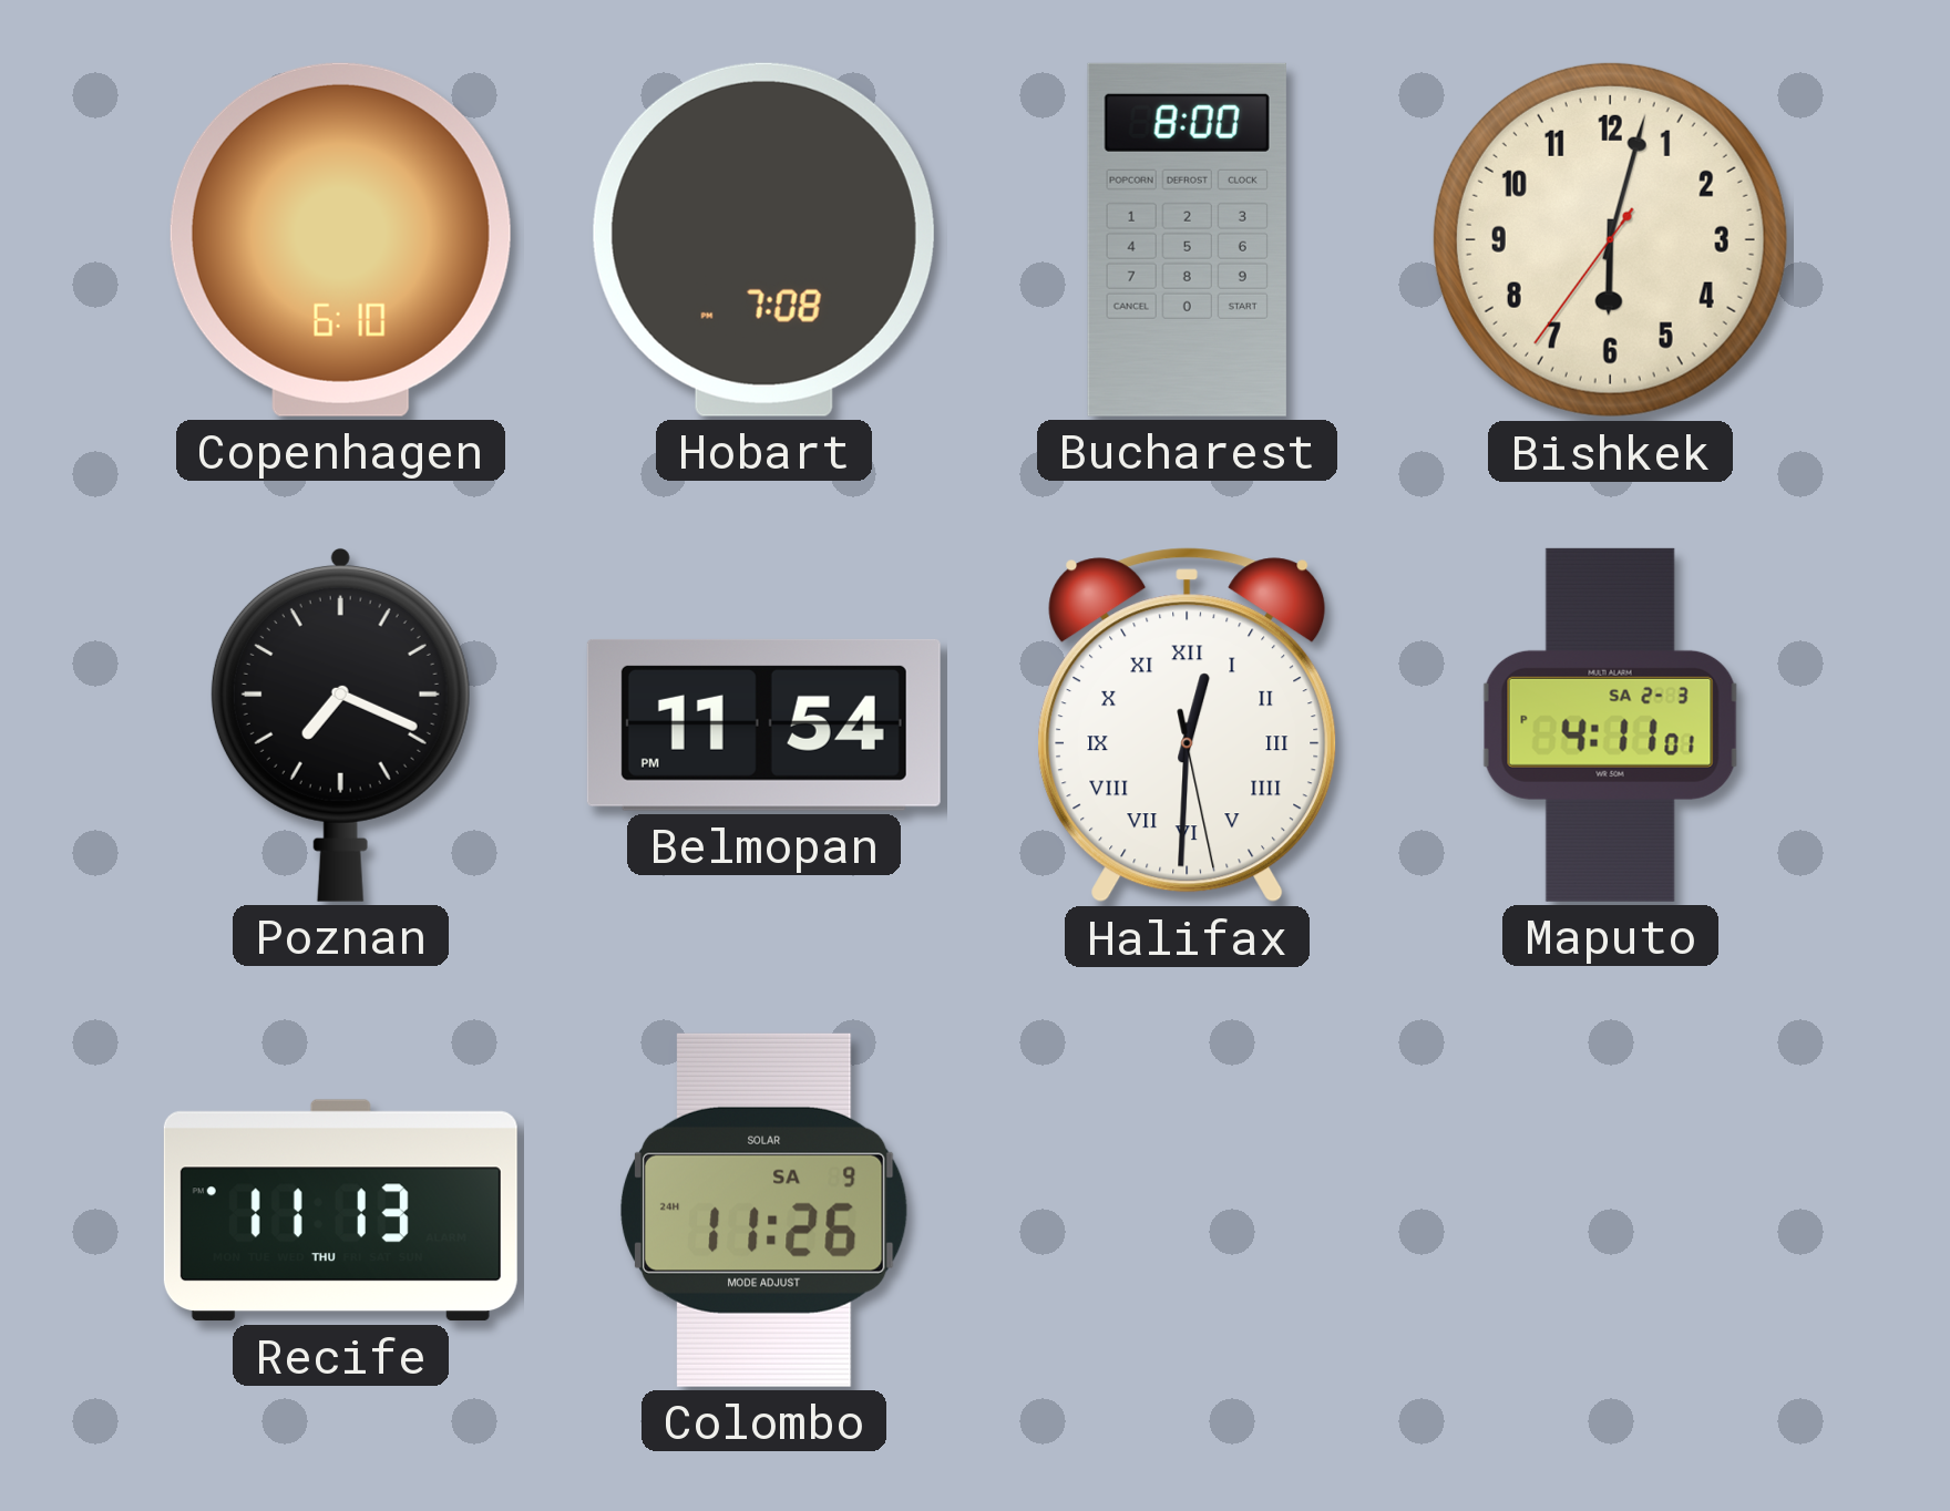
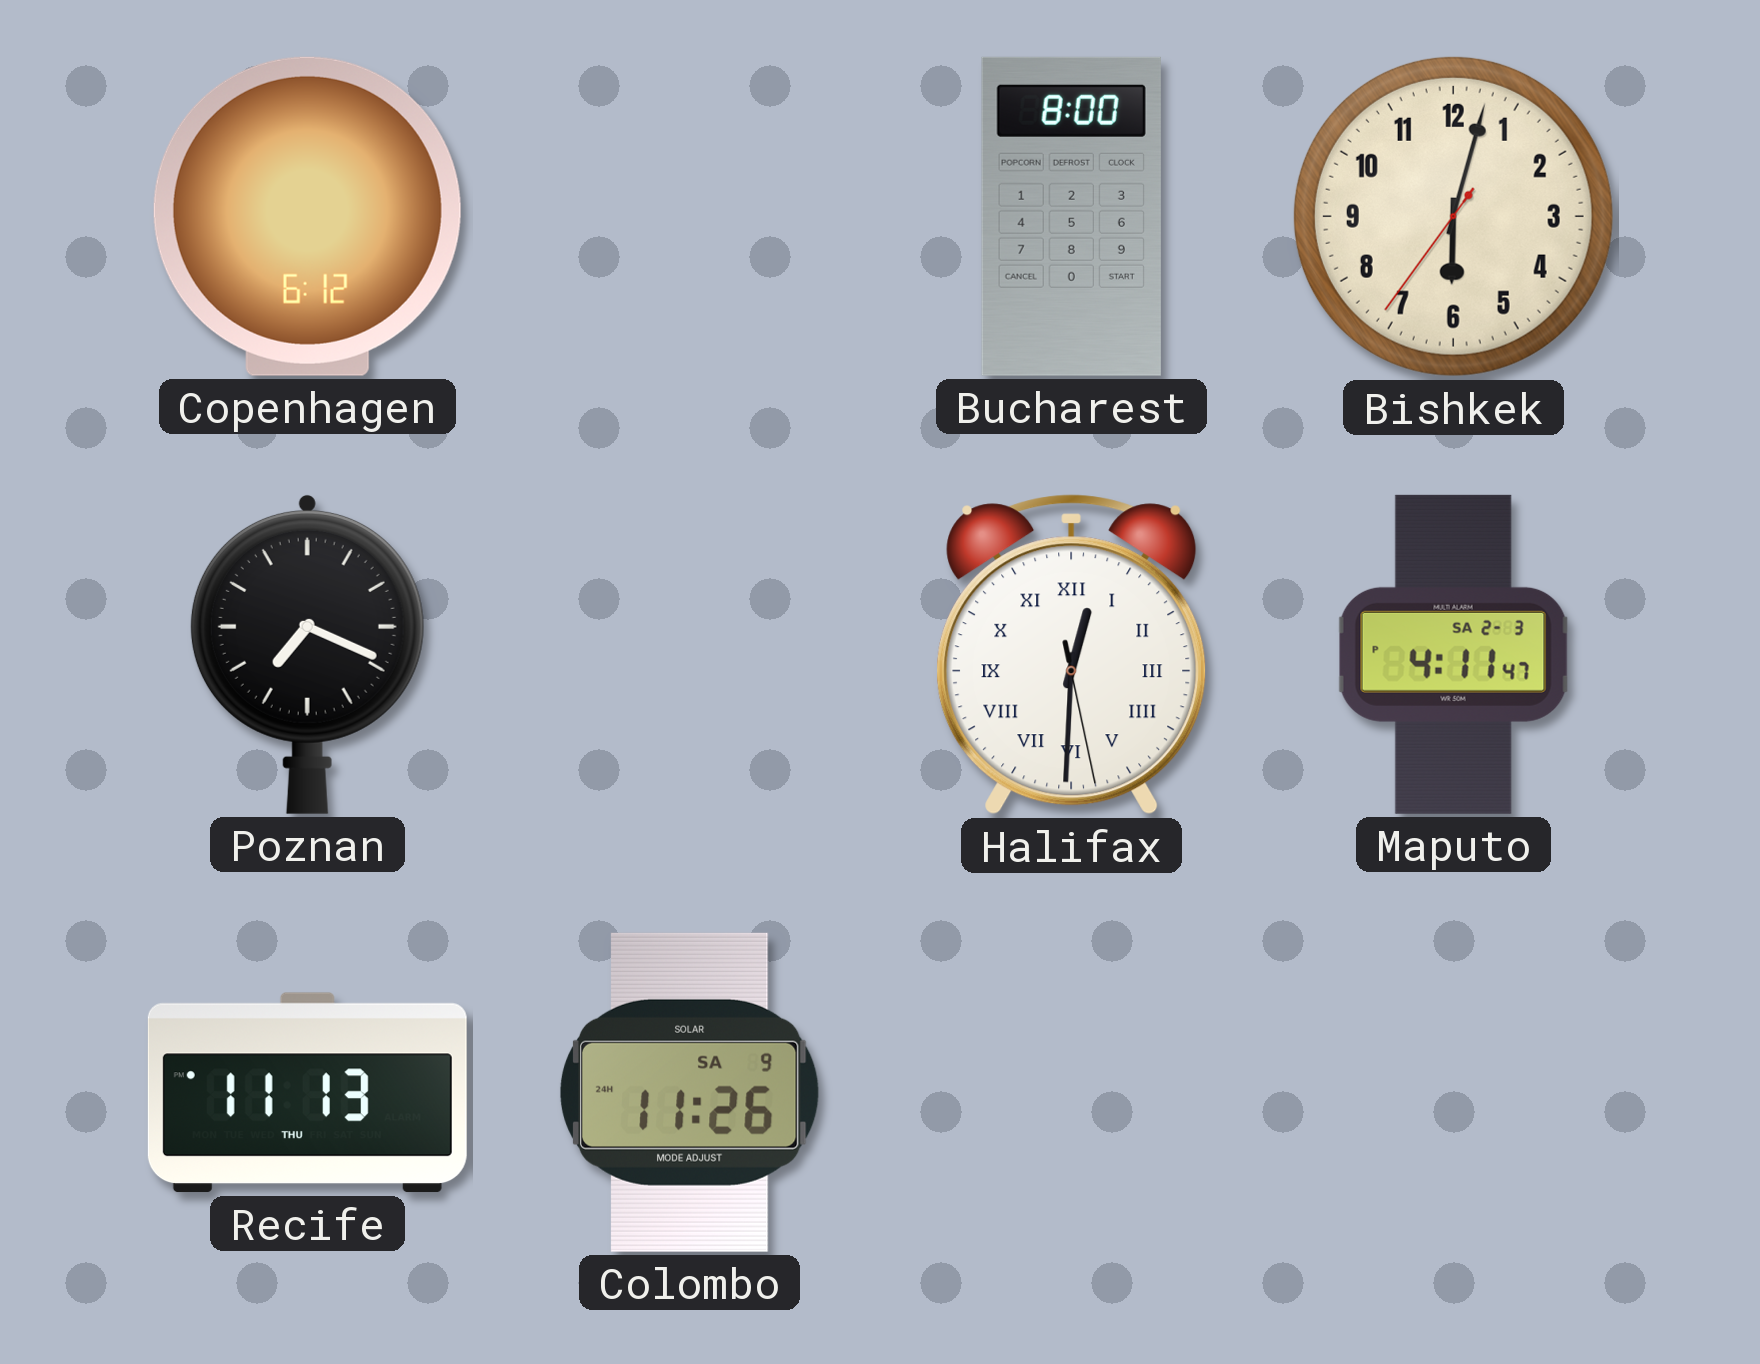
Copenhagen: 6:10 -> 6:12 (307, 216)
Hobart: 7:08 -> none (763, 239)
Belmopan: 11:54 -> none (763, 724)
Maputo: 4:11:01 PM -> 4:11:47 PM (1454, 654)
